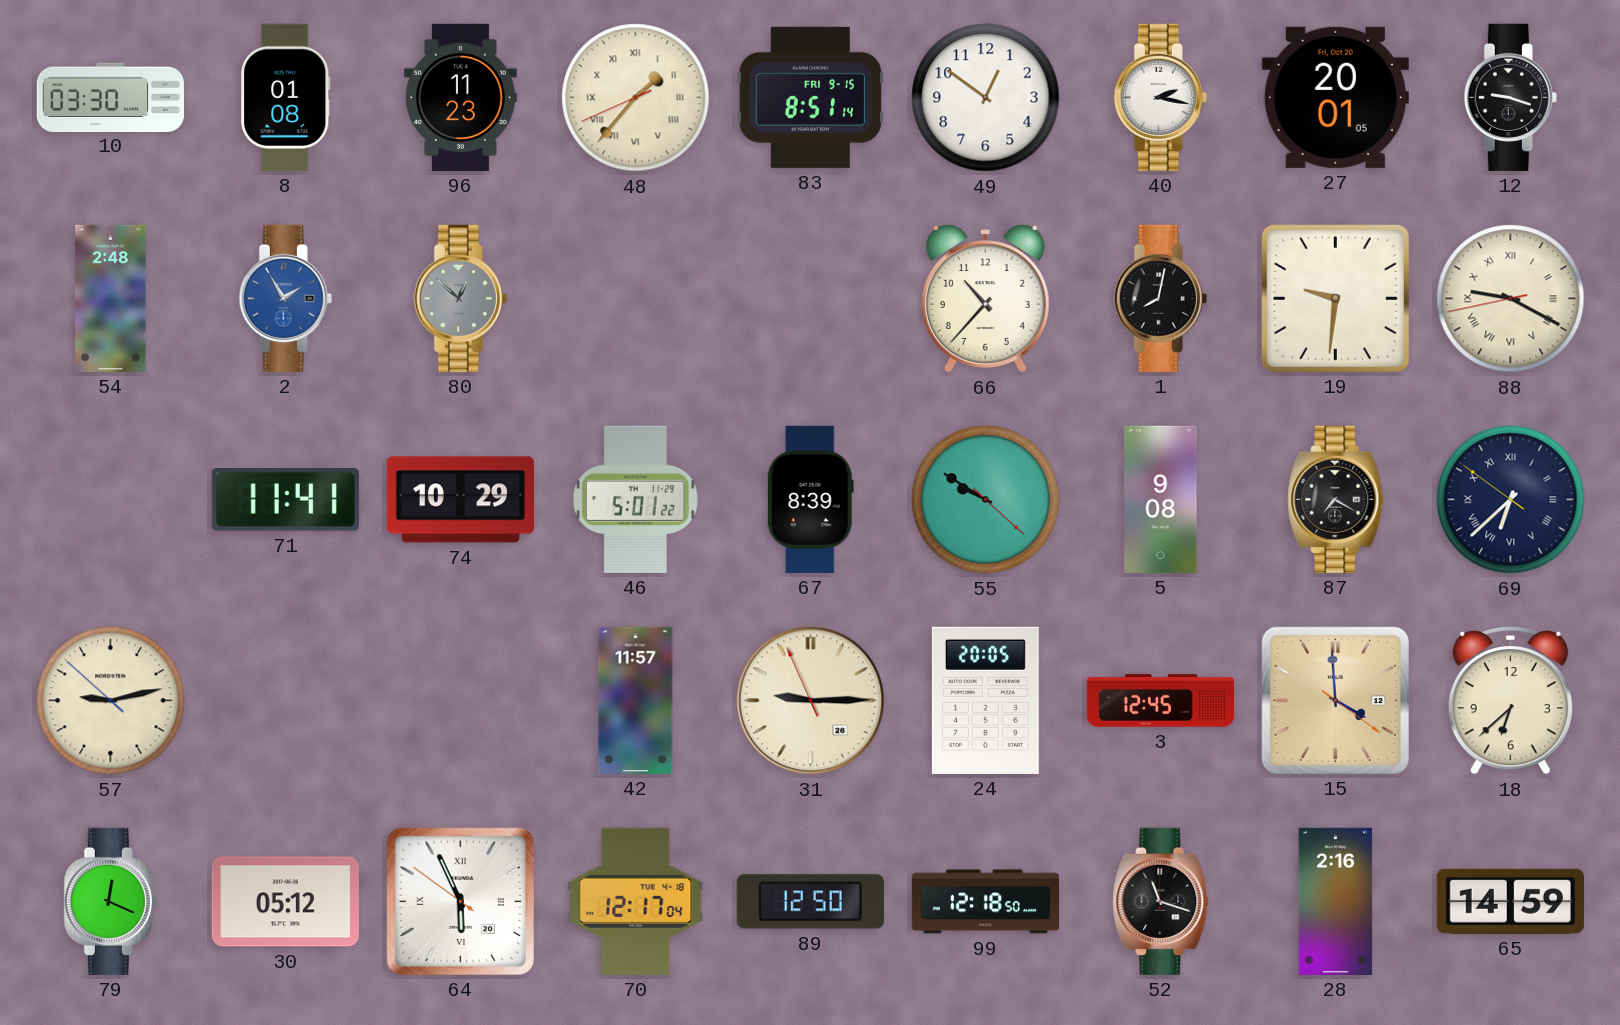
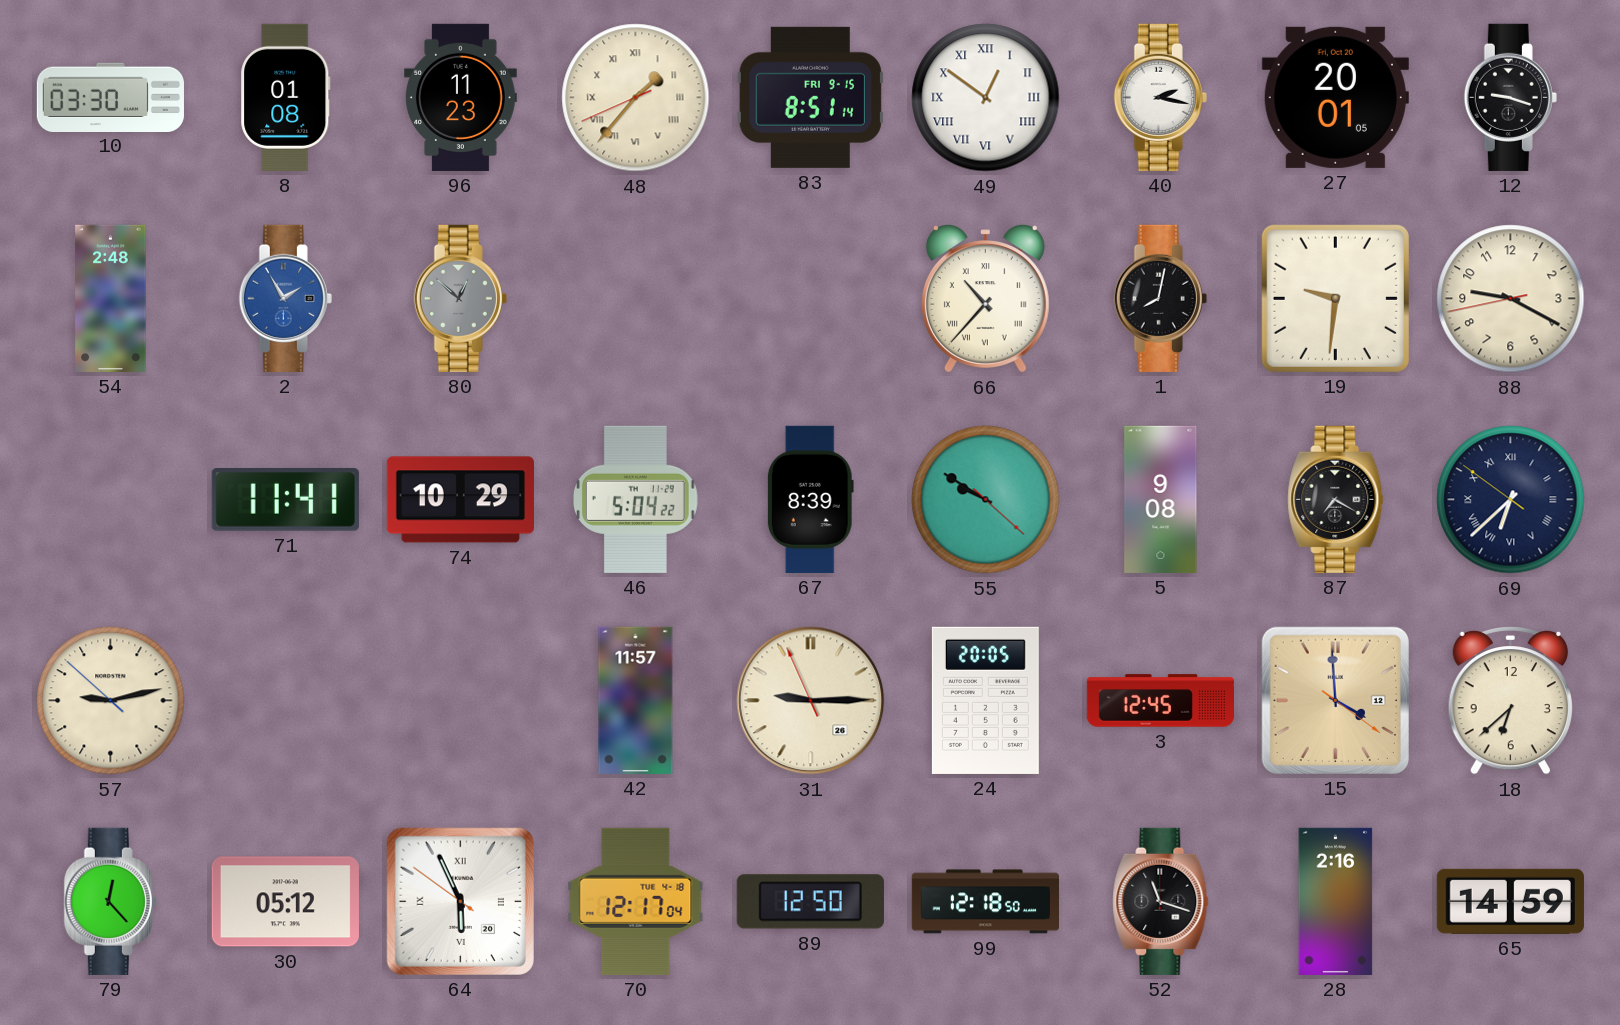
49 numerals: Arabic -> Roman (986, 98)
66 numerals: Arabic -> Roman (985, 299)
88 numerals: Roman -> Arabic (1511, 299)
46: 5:01 -> 5:04 (636, 499)
79: 12:19 -> 12:23 (110, 901)
